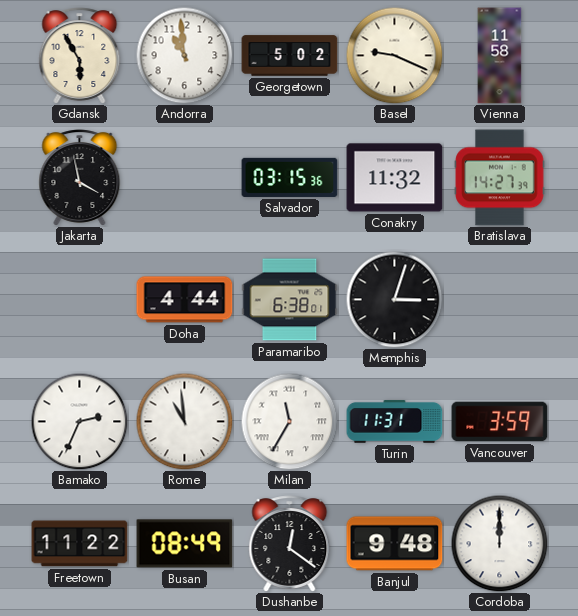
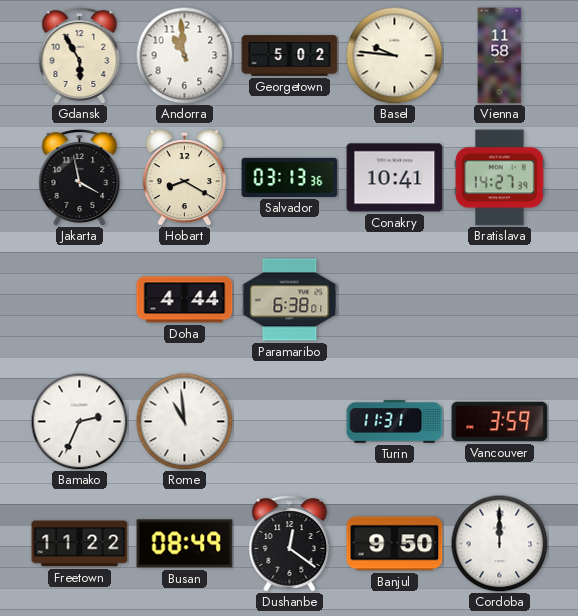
Basel: 9:19 -> 9:46 (394, 55)
Hobart: none -> 8:20 (184, 178)
Salvador: 03:15 -> 03:13 (290, 177)
Conakry: 11:32 -> 10:41 (395, 178)
Memphis: 3:03 -> none (394, 299)
Milan: 11:35 -> none (289, 421)
Banjul: 9:48 -> 9:50 (395, 544)
